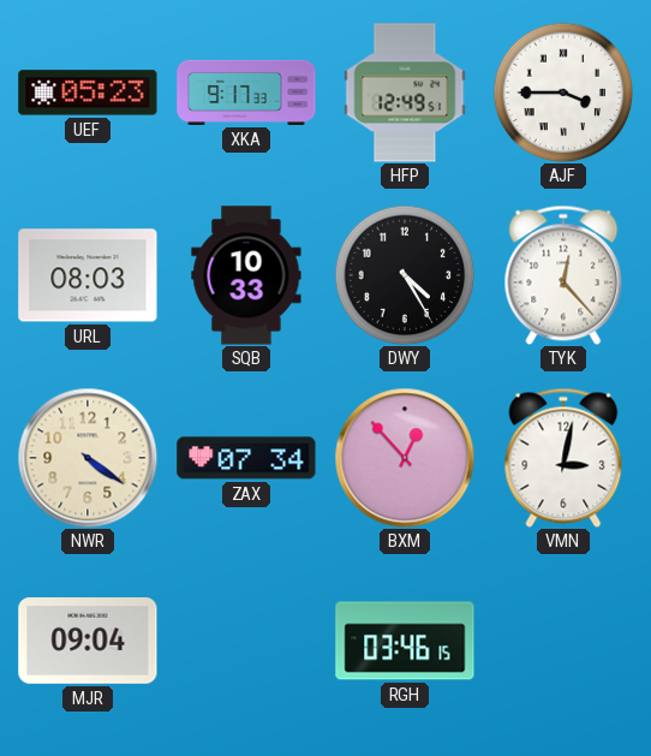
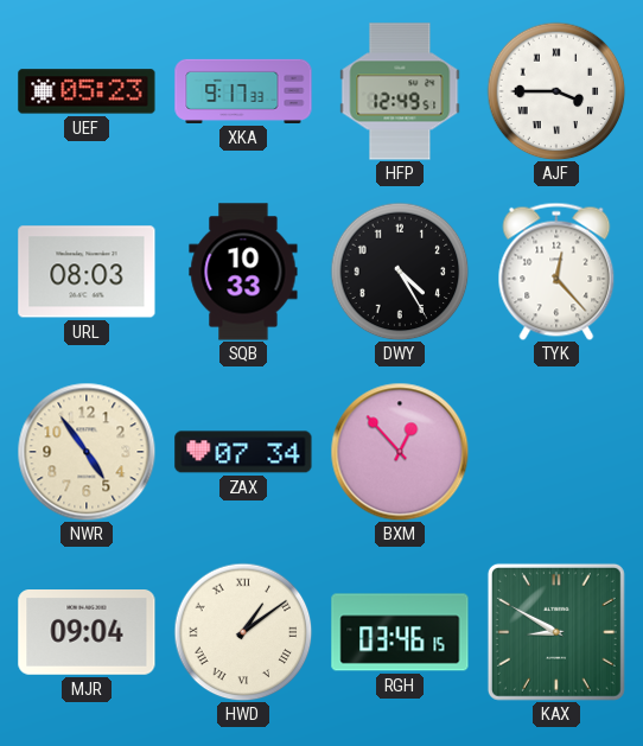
NWR: 4:21 -> 4:54 (87, 452)
VMN: 3:02 -> none (563, 458)
HWD: none -> 1:09 (243, 632)
KAX: none -> 8:50 (556, 632)
